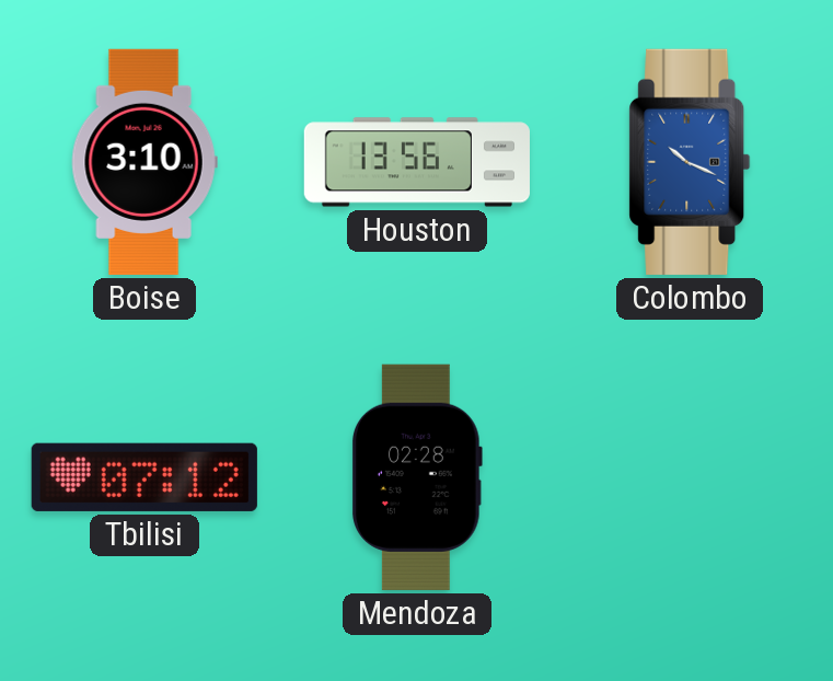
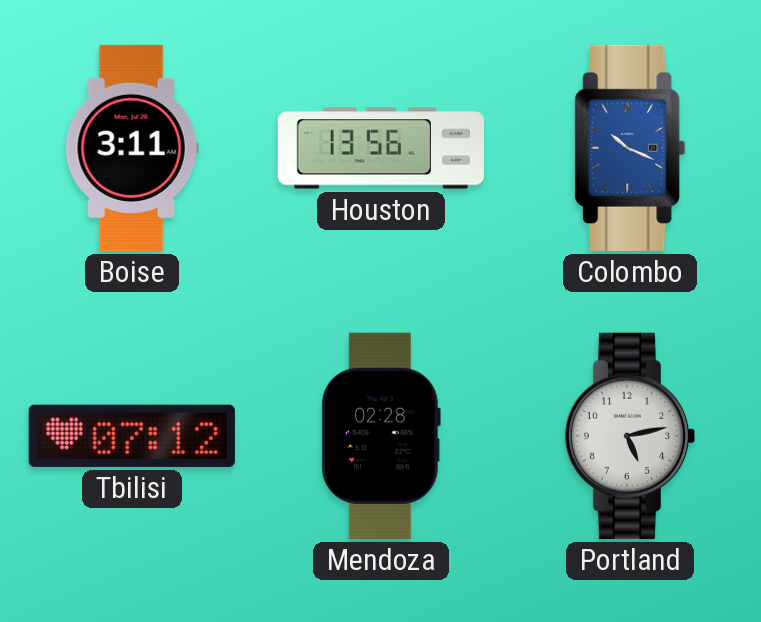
Boise: 3:10 -> 3:11 (132, 148)
Portland: none -> 5:13 (630, 436)
